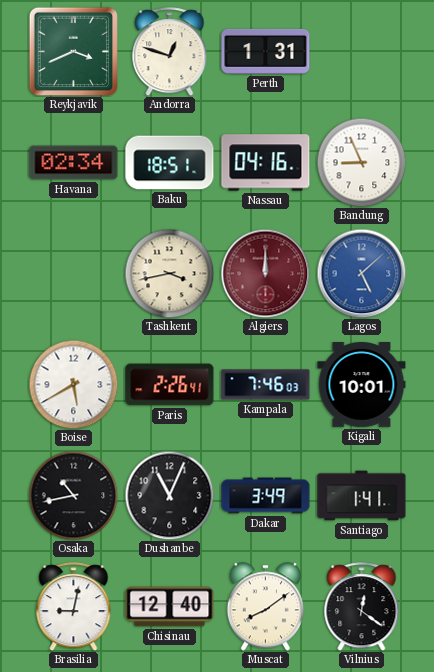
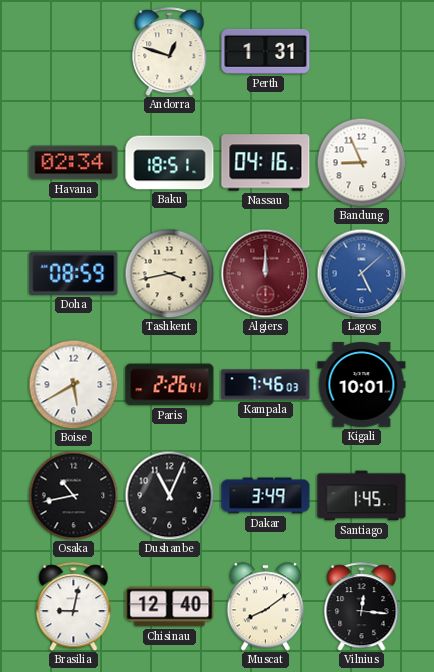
Reykjavik: 3:41 -> none (73, 51)
Doha: none -> 08:59 (74, 273)
Santiago: 1:41 -> 1:45 (362, 496)
Vilnius: 12:21 -> 12:16 (362, 607)
